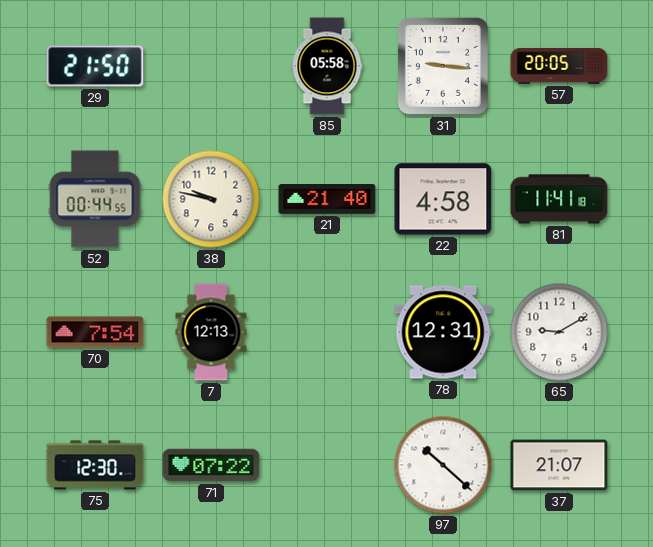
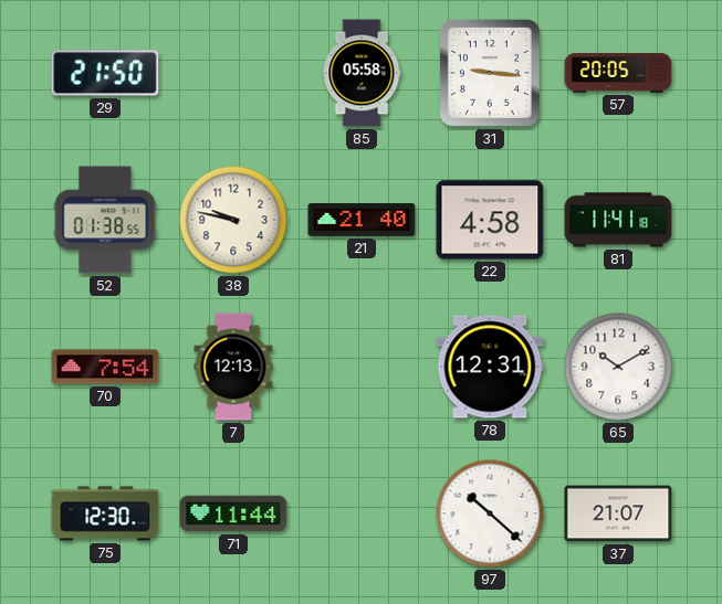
52: 00:44 -> 01:38 (105, 220)
65: 9:10 -> 10:10 (618, 367)
71: 07:22 -> 11:44 (233, 513)
